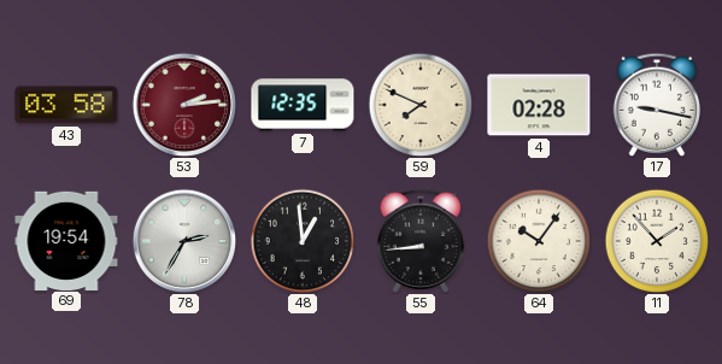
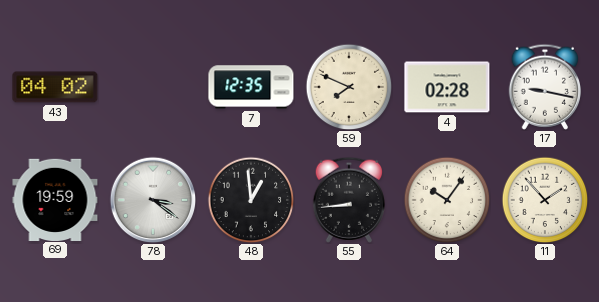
43: 03:58 -> 04:02 (55, 87)
53: 2:14 -> none (184, 105)
69: 19:54 -> 19:59 (55, 199)
78: 2:35 -> 3:21 (153, 200)
